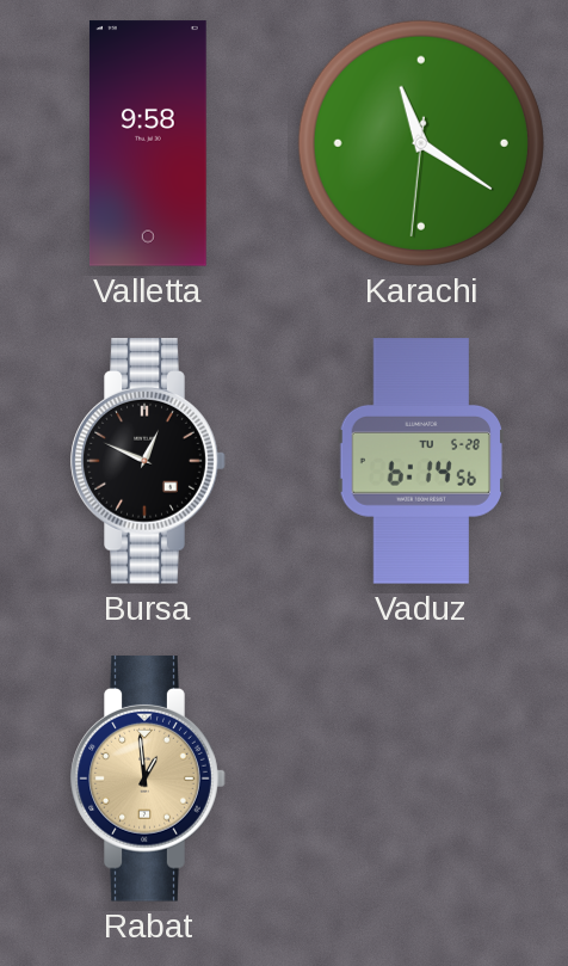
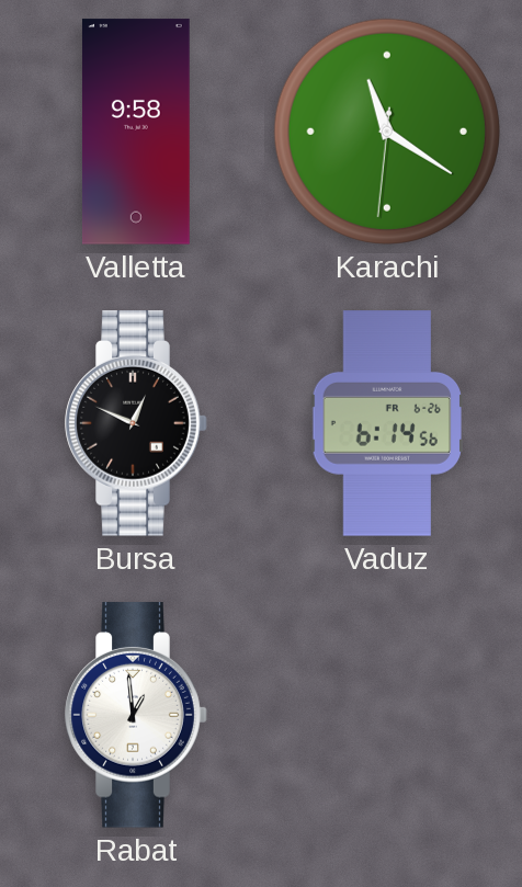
Vaduz date: TU 5-28 -> FR 6-26 (387, 423)
Rabat dial: champagne -> white (136, 715)
